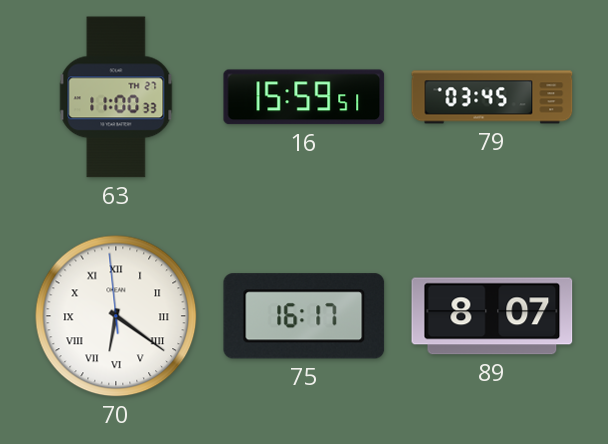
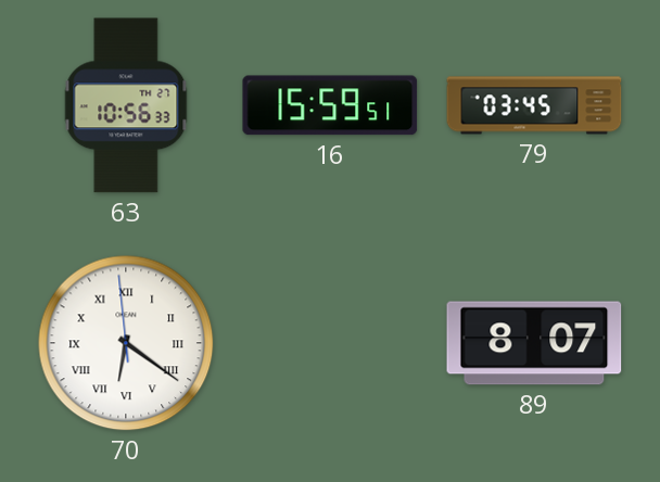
63: 11:00 -> 10:56 (126, 105)
75: 16:17 -> none (304, 316)
